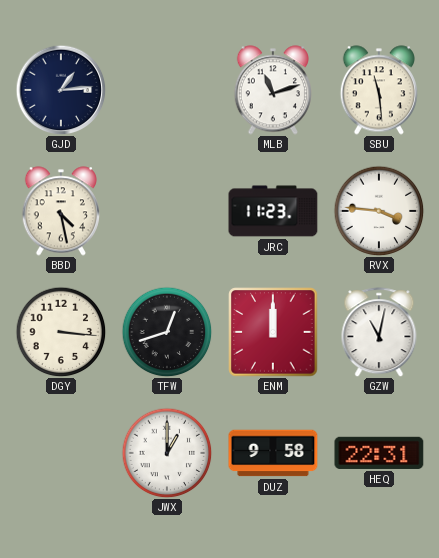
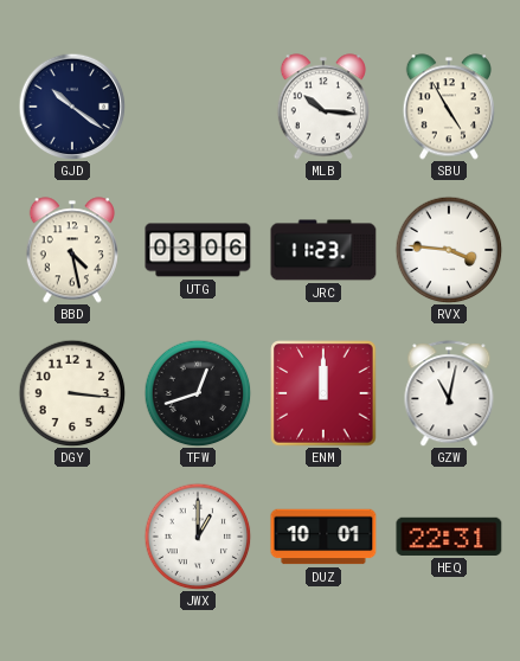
GJD: 1:14 -> 10:21 (72, 107)
MLB: 11:12 -> 10:16 (323, 107)
SBU: 11:29 -> 4:55 (449, 107)
UTG: none -> 03:06 (198, 250)
DUZ: 9:58 -> 10:01 (323, 537)
